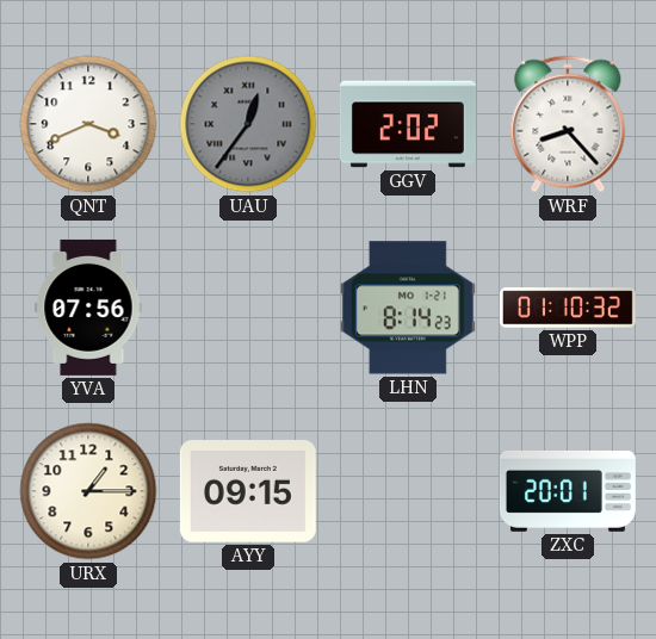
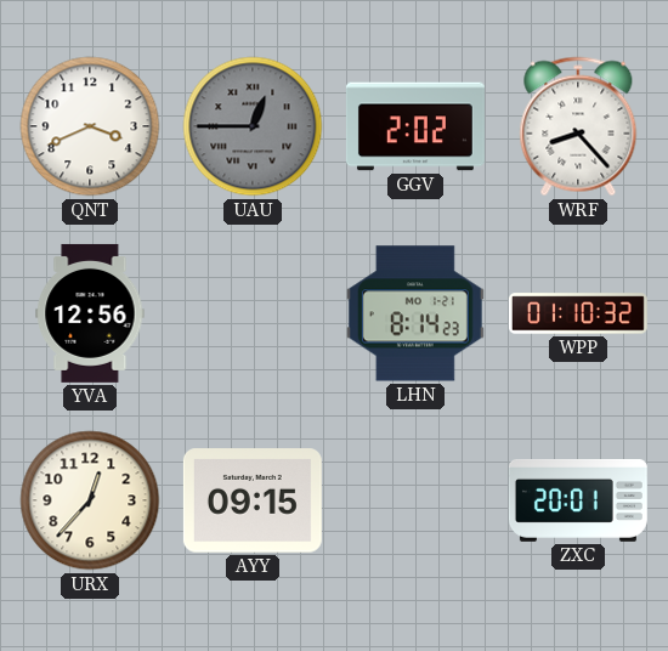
UAU: 12:36 -> 12:45 (253, 126)
YVA: 07:56 -> 12:56 (90, 313)
URX: 1:15 -> 12:37 (90, 500)
